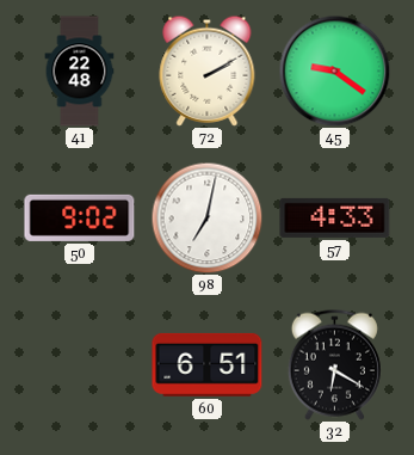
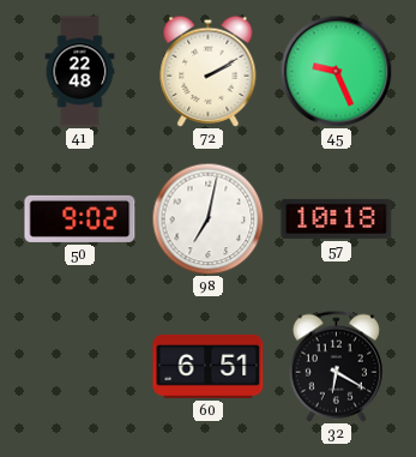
45: 9:21 -> 9:26 (336, 71)
57: 4:33 -> 10:18 (337, 218)
